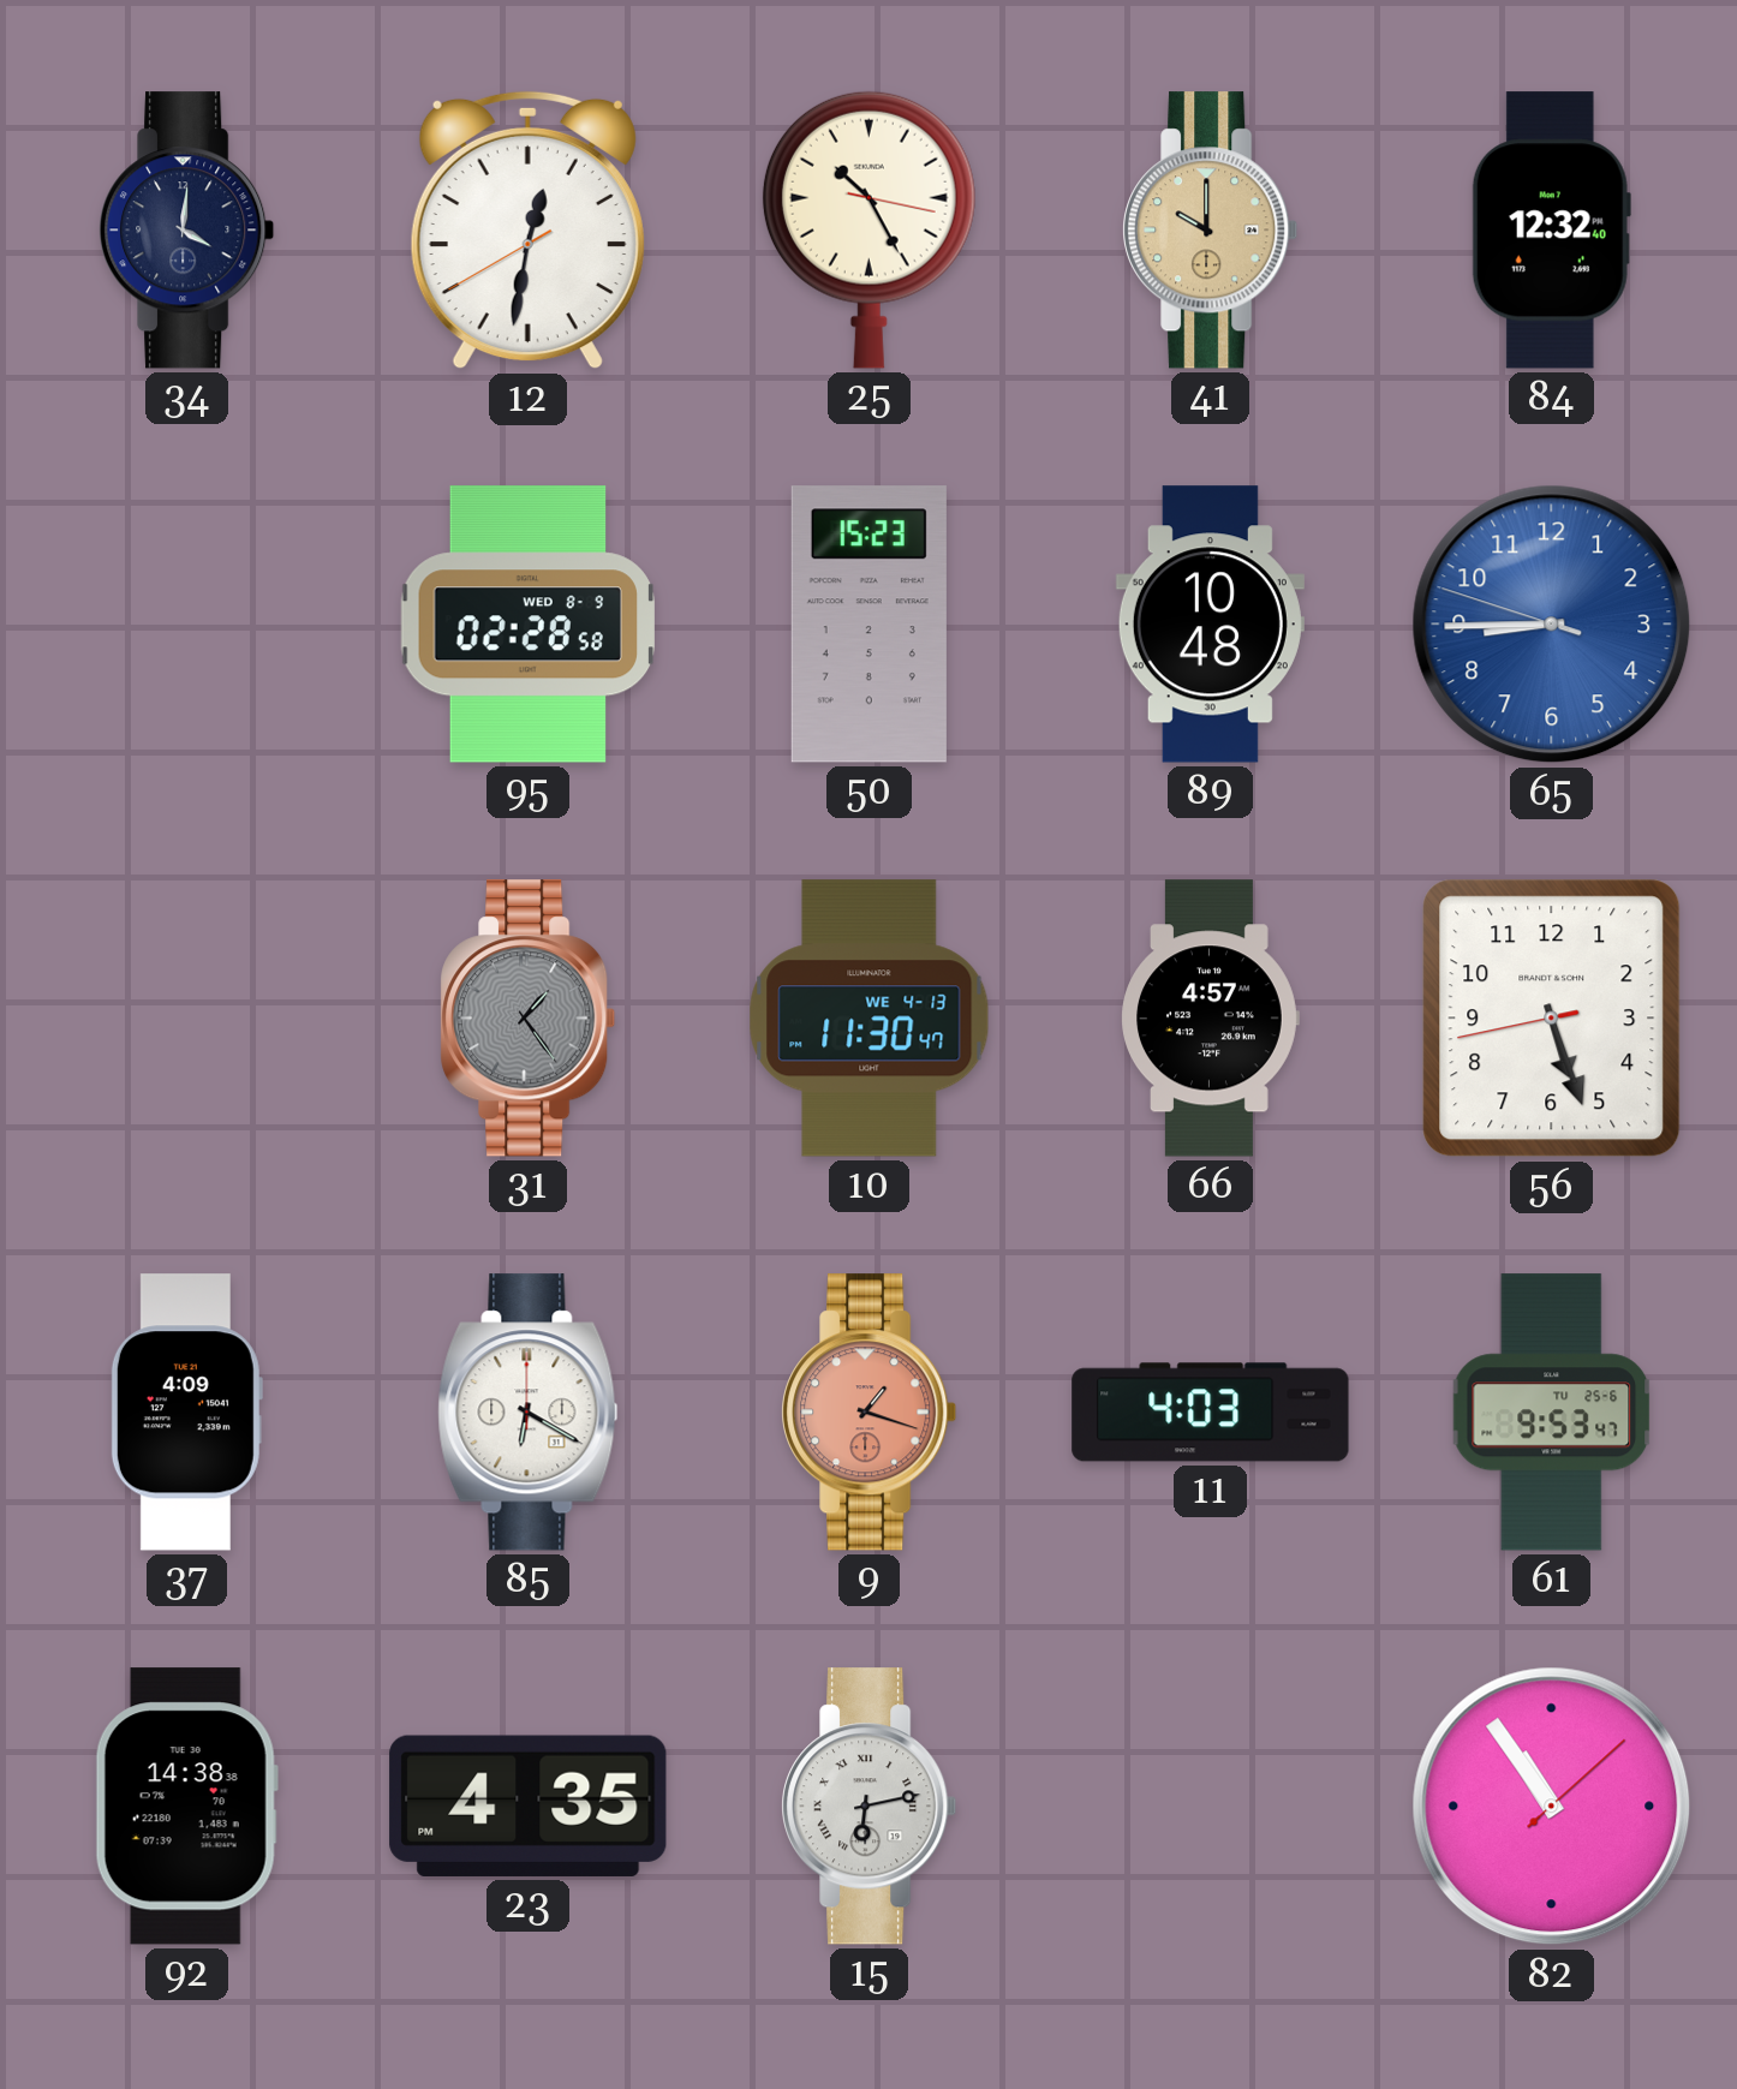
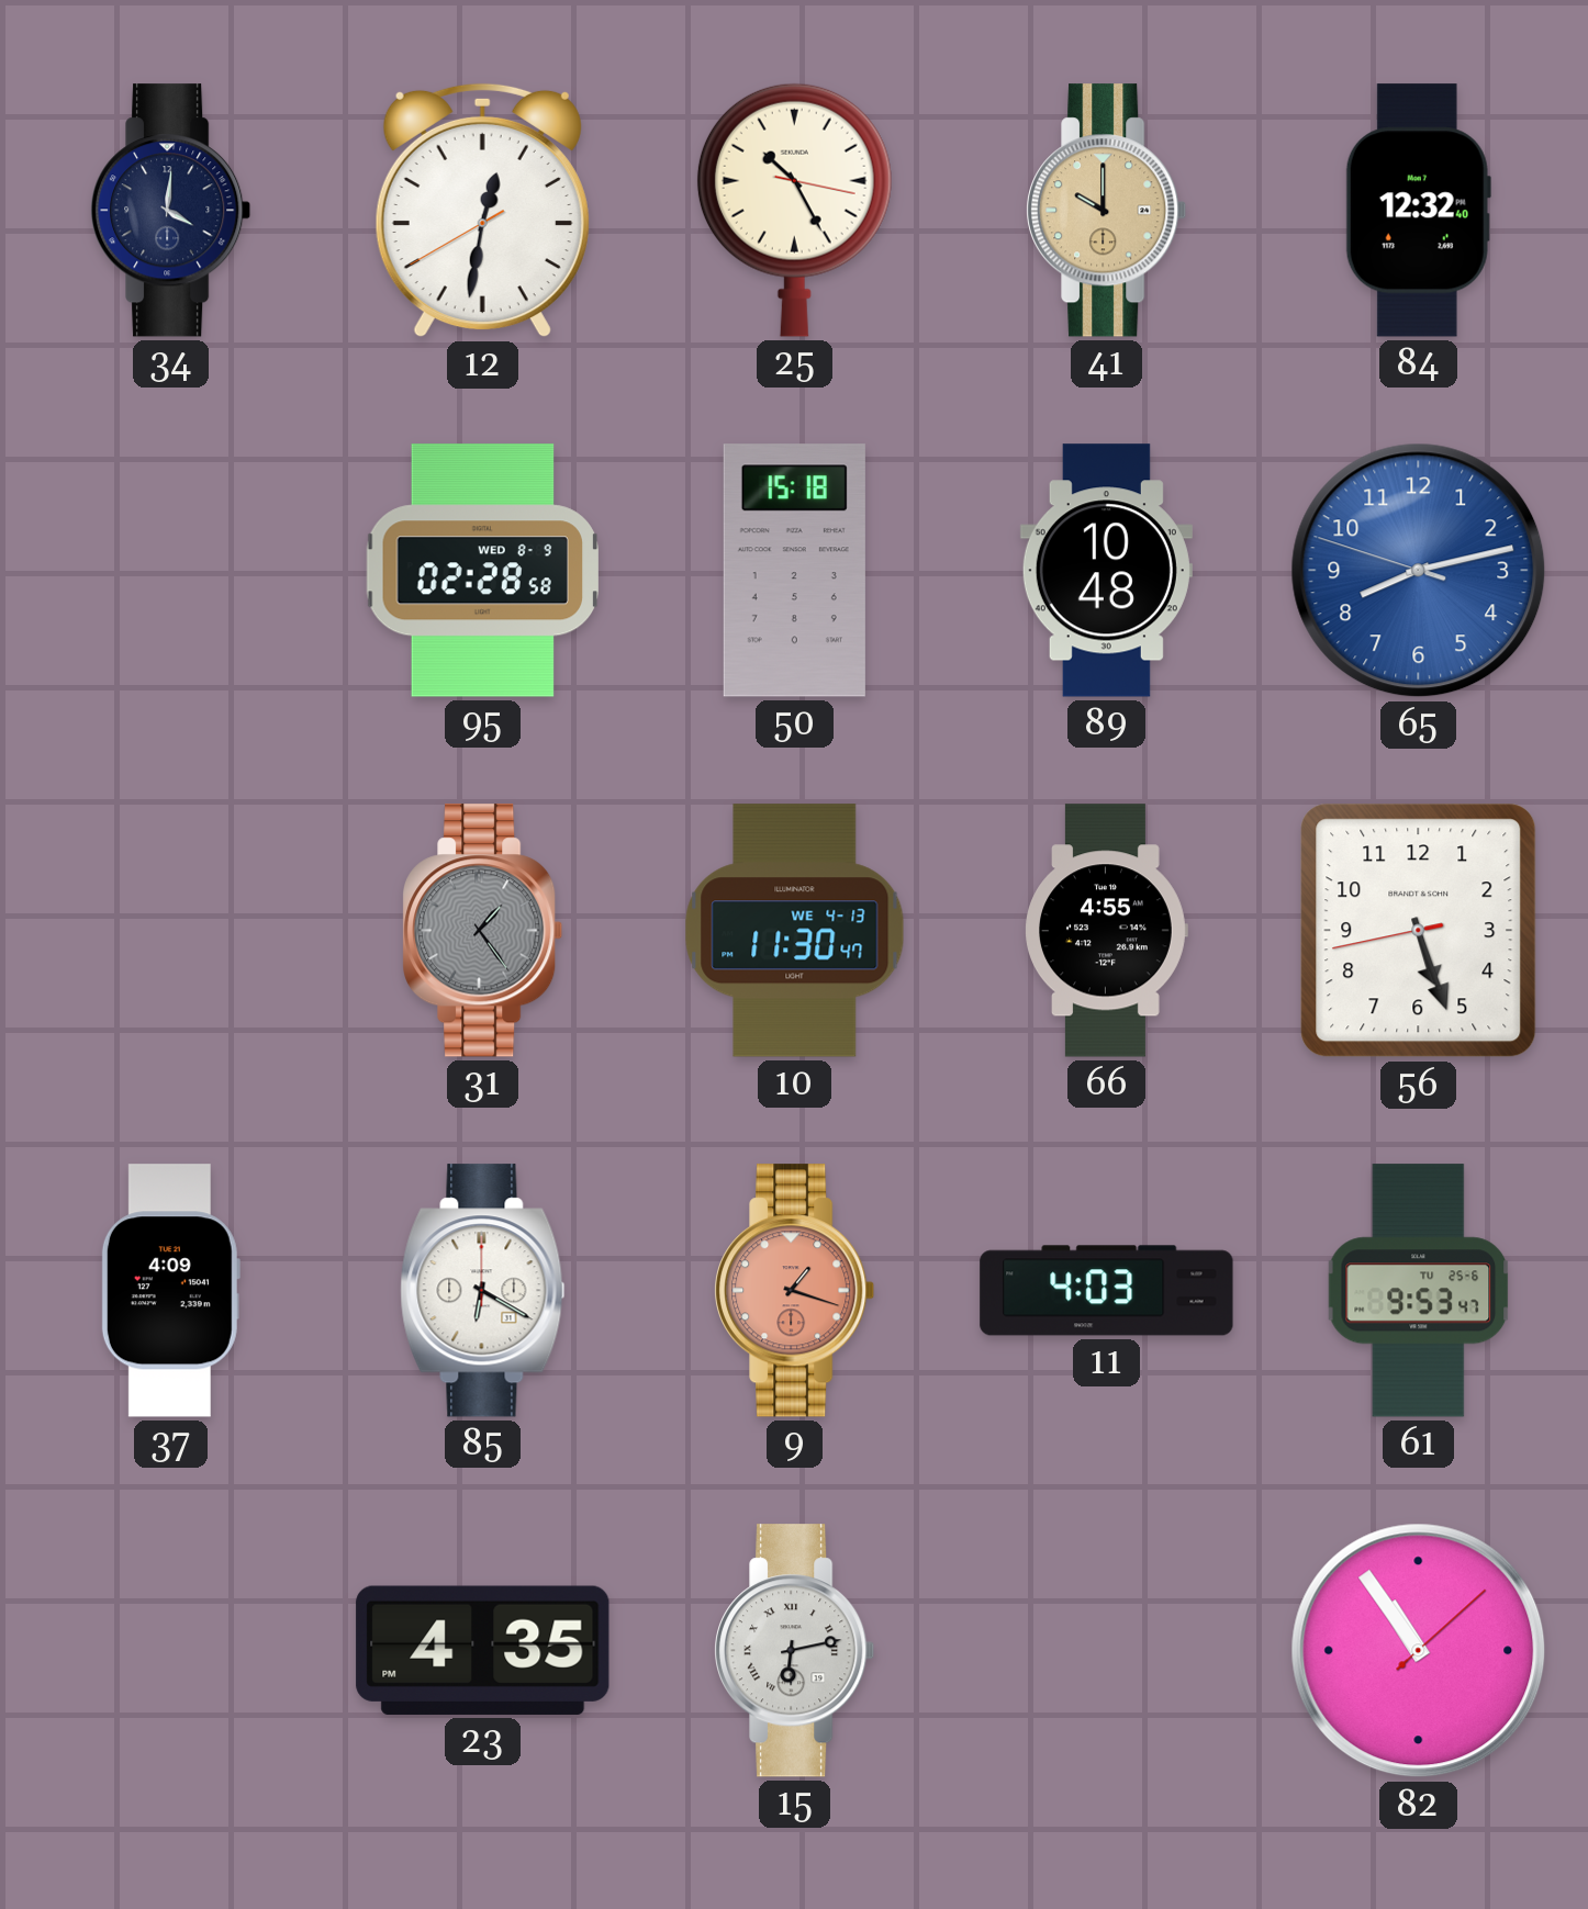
50: 15:23 -> 15:18 (794, 571)
65: 8:44 -> 8:12 (1419, 571)
66: 4:57 -> 4:55 (1106, 931)
92: 14:38 -> none (186, 1807)
